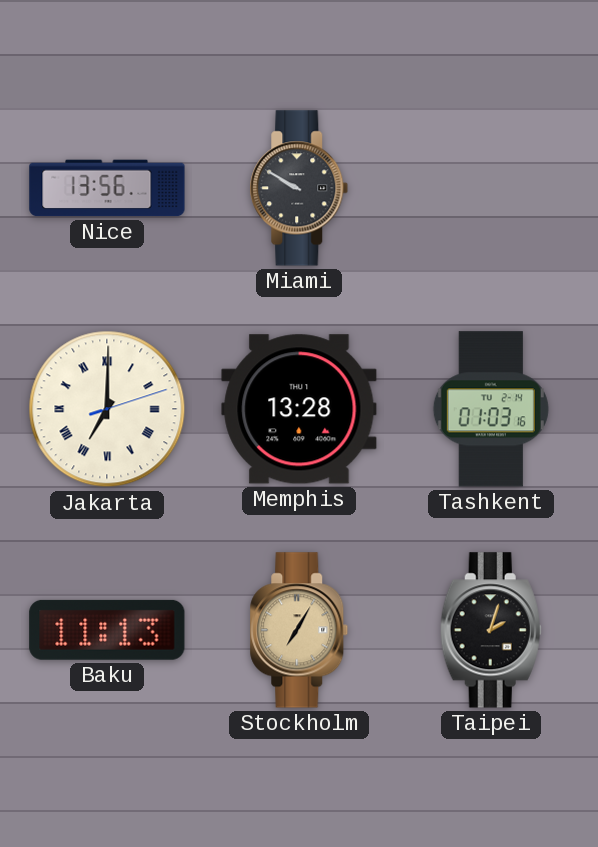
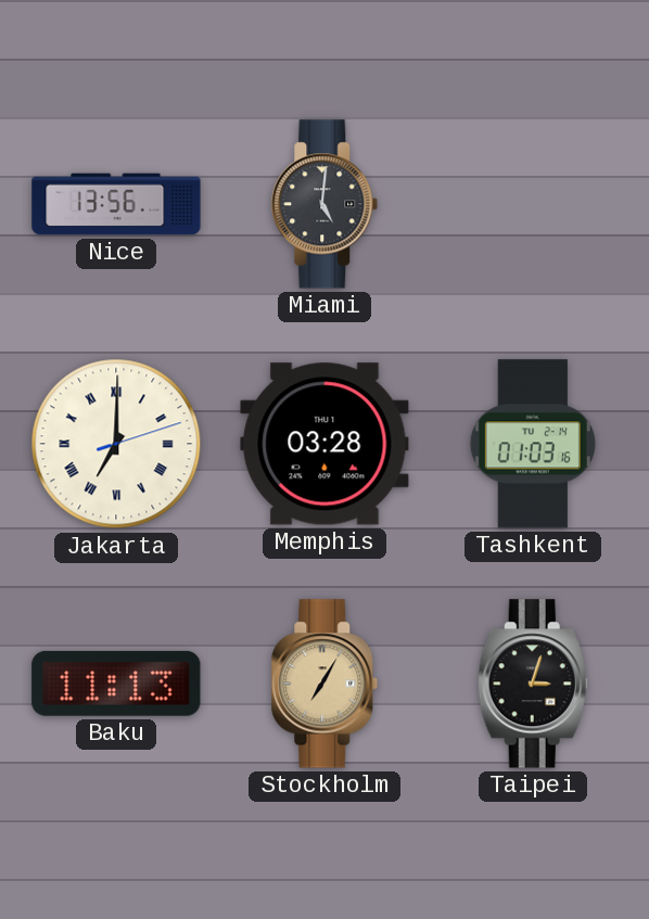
Miami: 9:50 -> 5:01 (324, 204)
Memphis: 13:28 -> 03:28 (324, 444)
Taipei: 2:03 -> 3:03 (533, 684)
